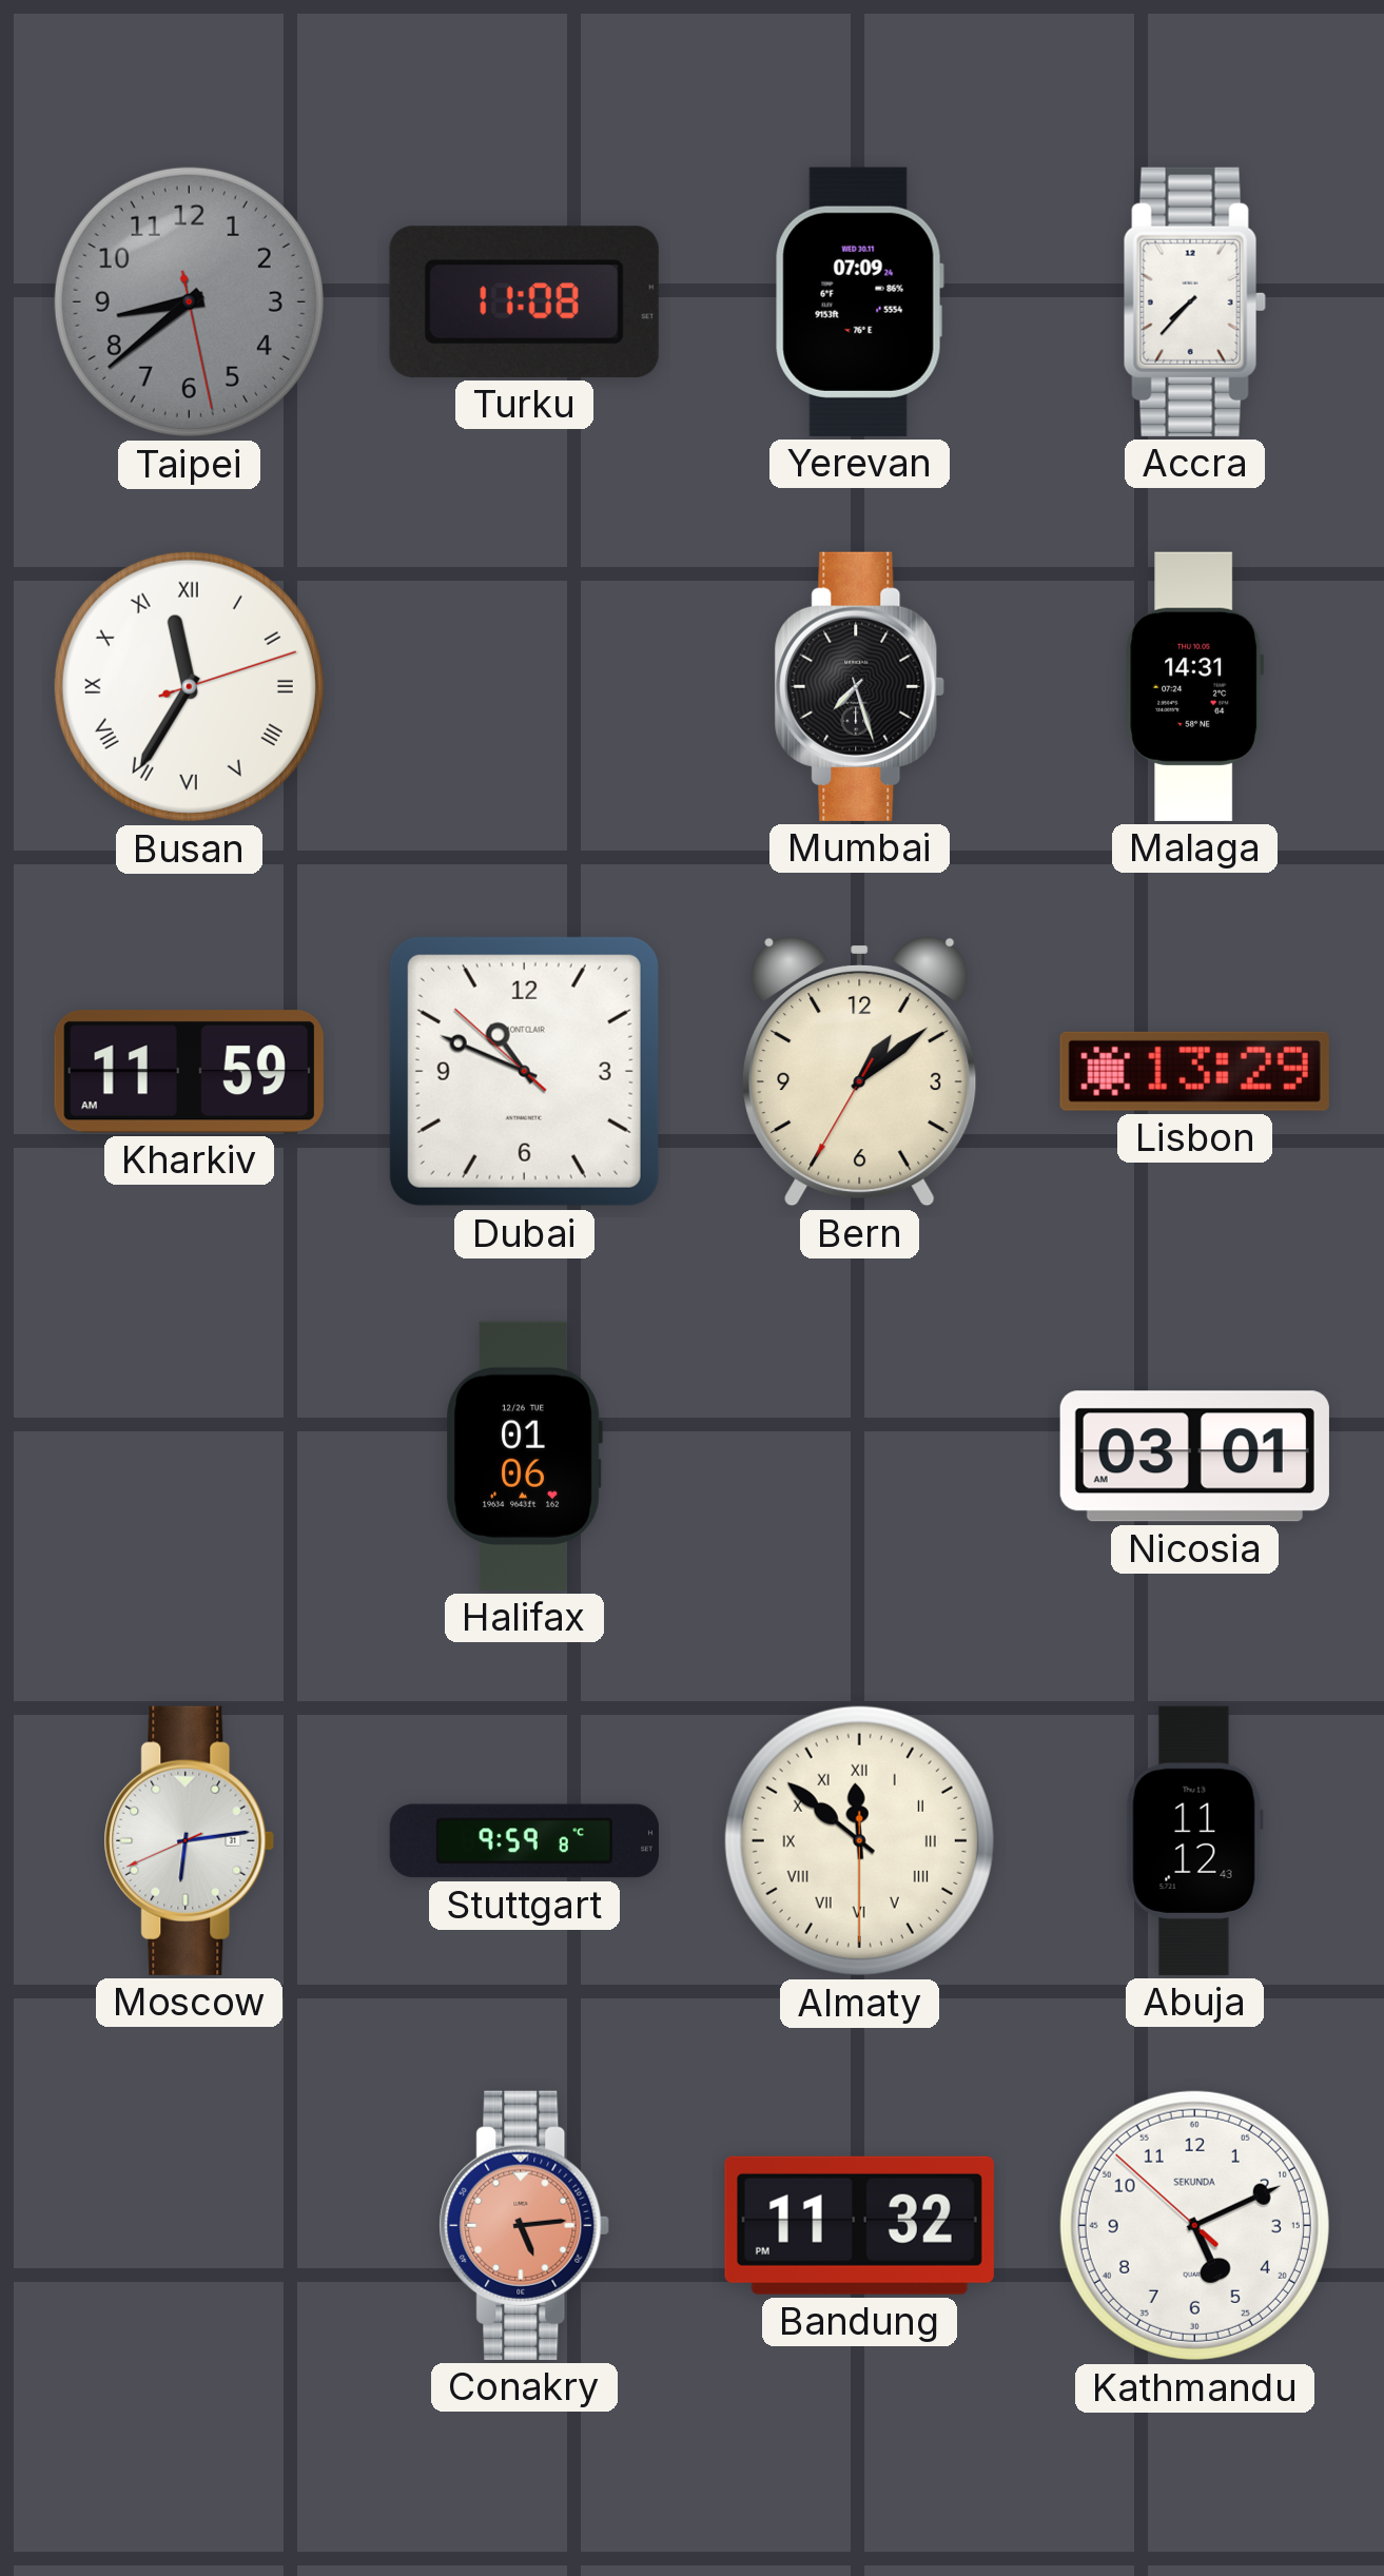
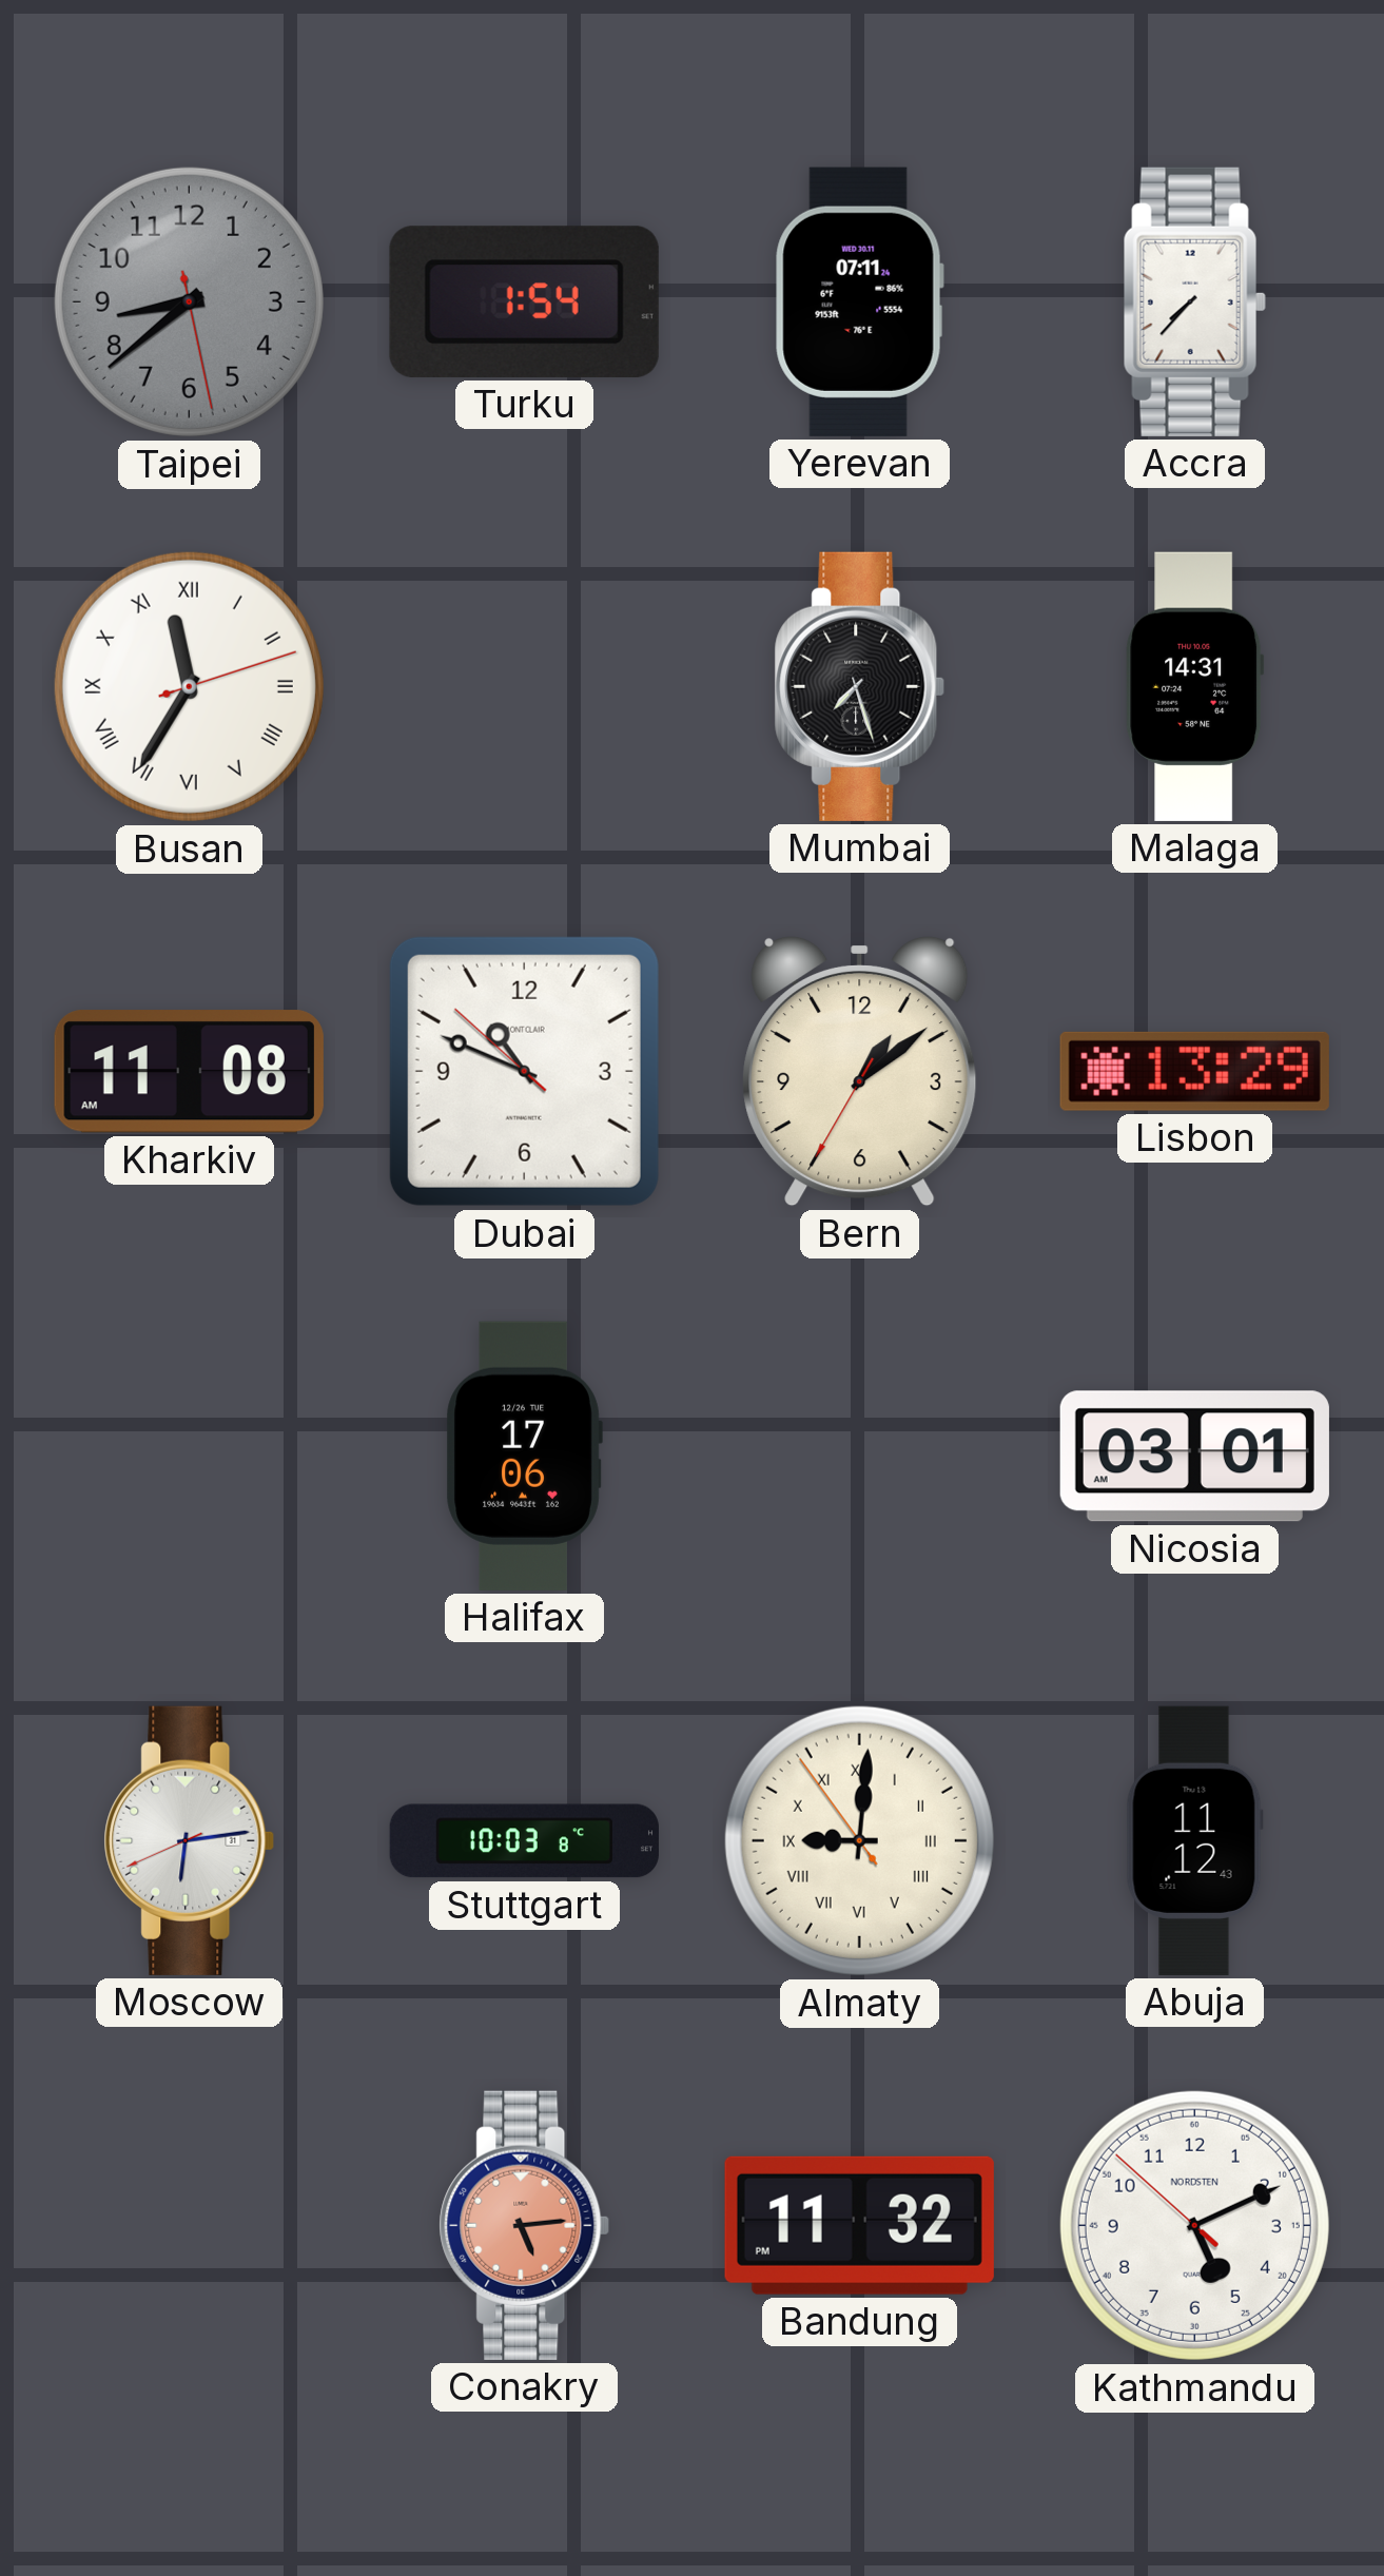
Turku: 11:08 -> 1:54 (524, 301)
Yerevan: 07:09 -> 07:11 (859, 301)
Kharkiv: 11:59 -> 11:08 (189, 1072)
Halifax: 01:06 -> 17:06 (524, 1456)
Stuttgart: 9:59 -> 10:03 (524, 1841)
Almaty: 11:51 -> 9:00 (859, 1840)
Kathmandu brand: SEKUNDA -> NORDSTEN (1194, 2225)
